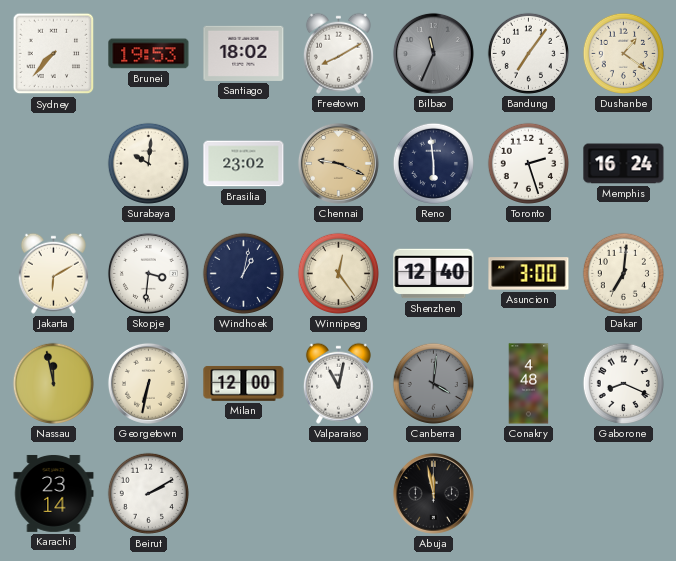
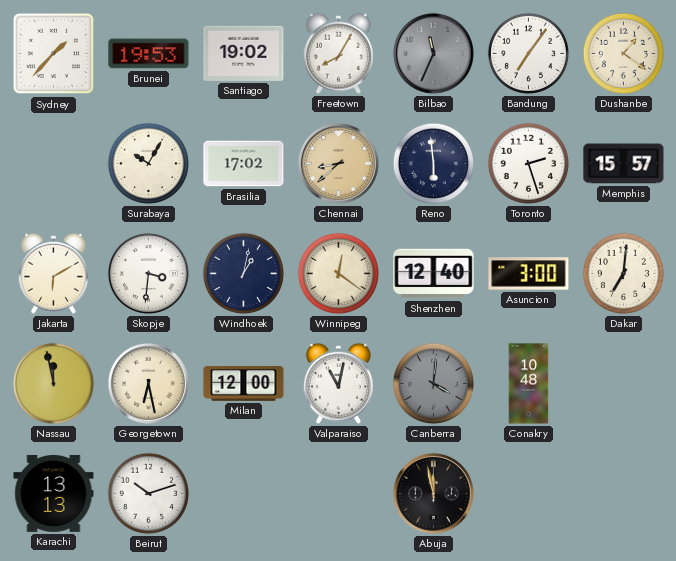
Sydney: 7:37 -> 1:37 (54, 54)
Santiago: 18:02 -> 19:02 (244, 53)
Freetown: 8:10 -> 8:05 (338, 53)
Surabaya: 10:01 -> 10:05 (148, 163)
Brasilia: 23:02 -> 17:02 (244, 164)
Chennai: 9:19 -> 8:38 (338, 163)
Memphis: 16:24 -> 15:57 (624, 164)
Winnipeg: 12:24 -> 12:21 (338, 273)
Georgetown: 6:32 -> 6:28 (148, 383)
Conakry: 4:48 -> 10:48 (529, 384)
Gaborone: 8:19 -> none (623, 383)
Karachi: 23:14 -> 13:13 (54, 493)
Beirut: 2:10 -> 10:12 (148, 493)
